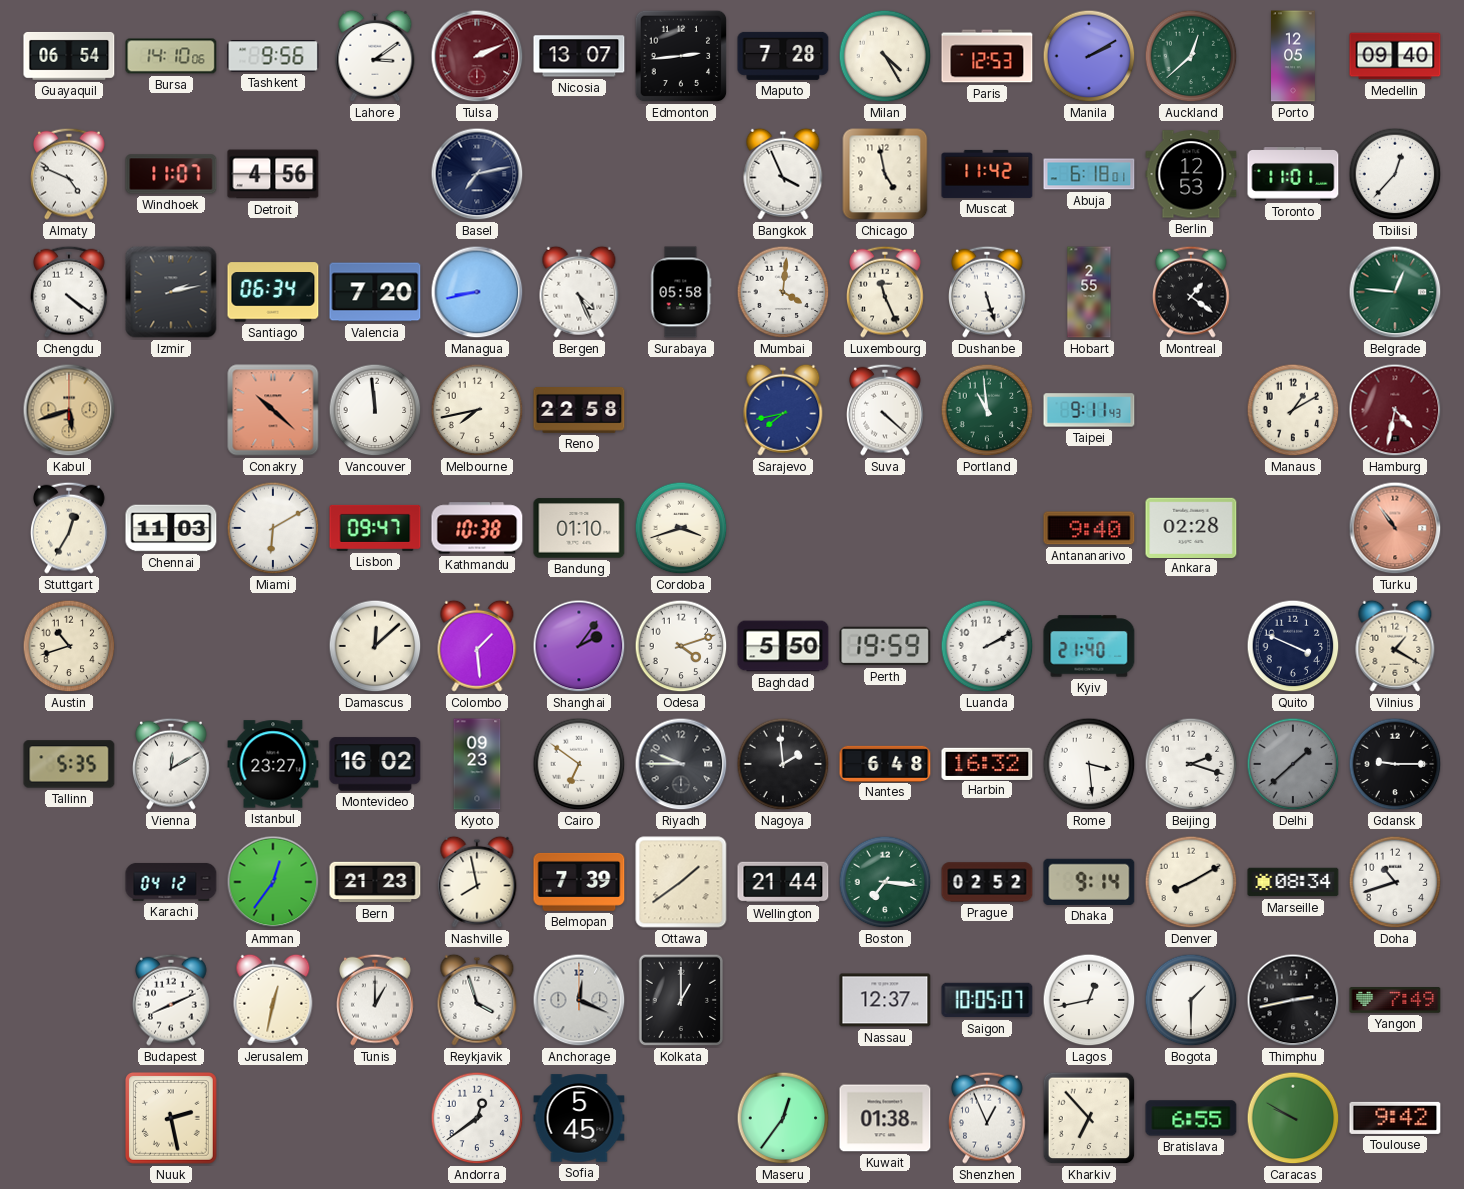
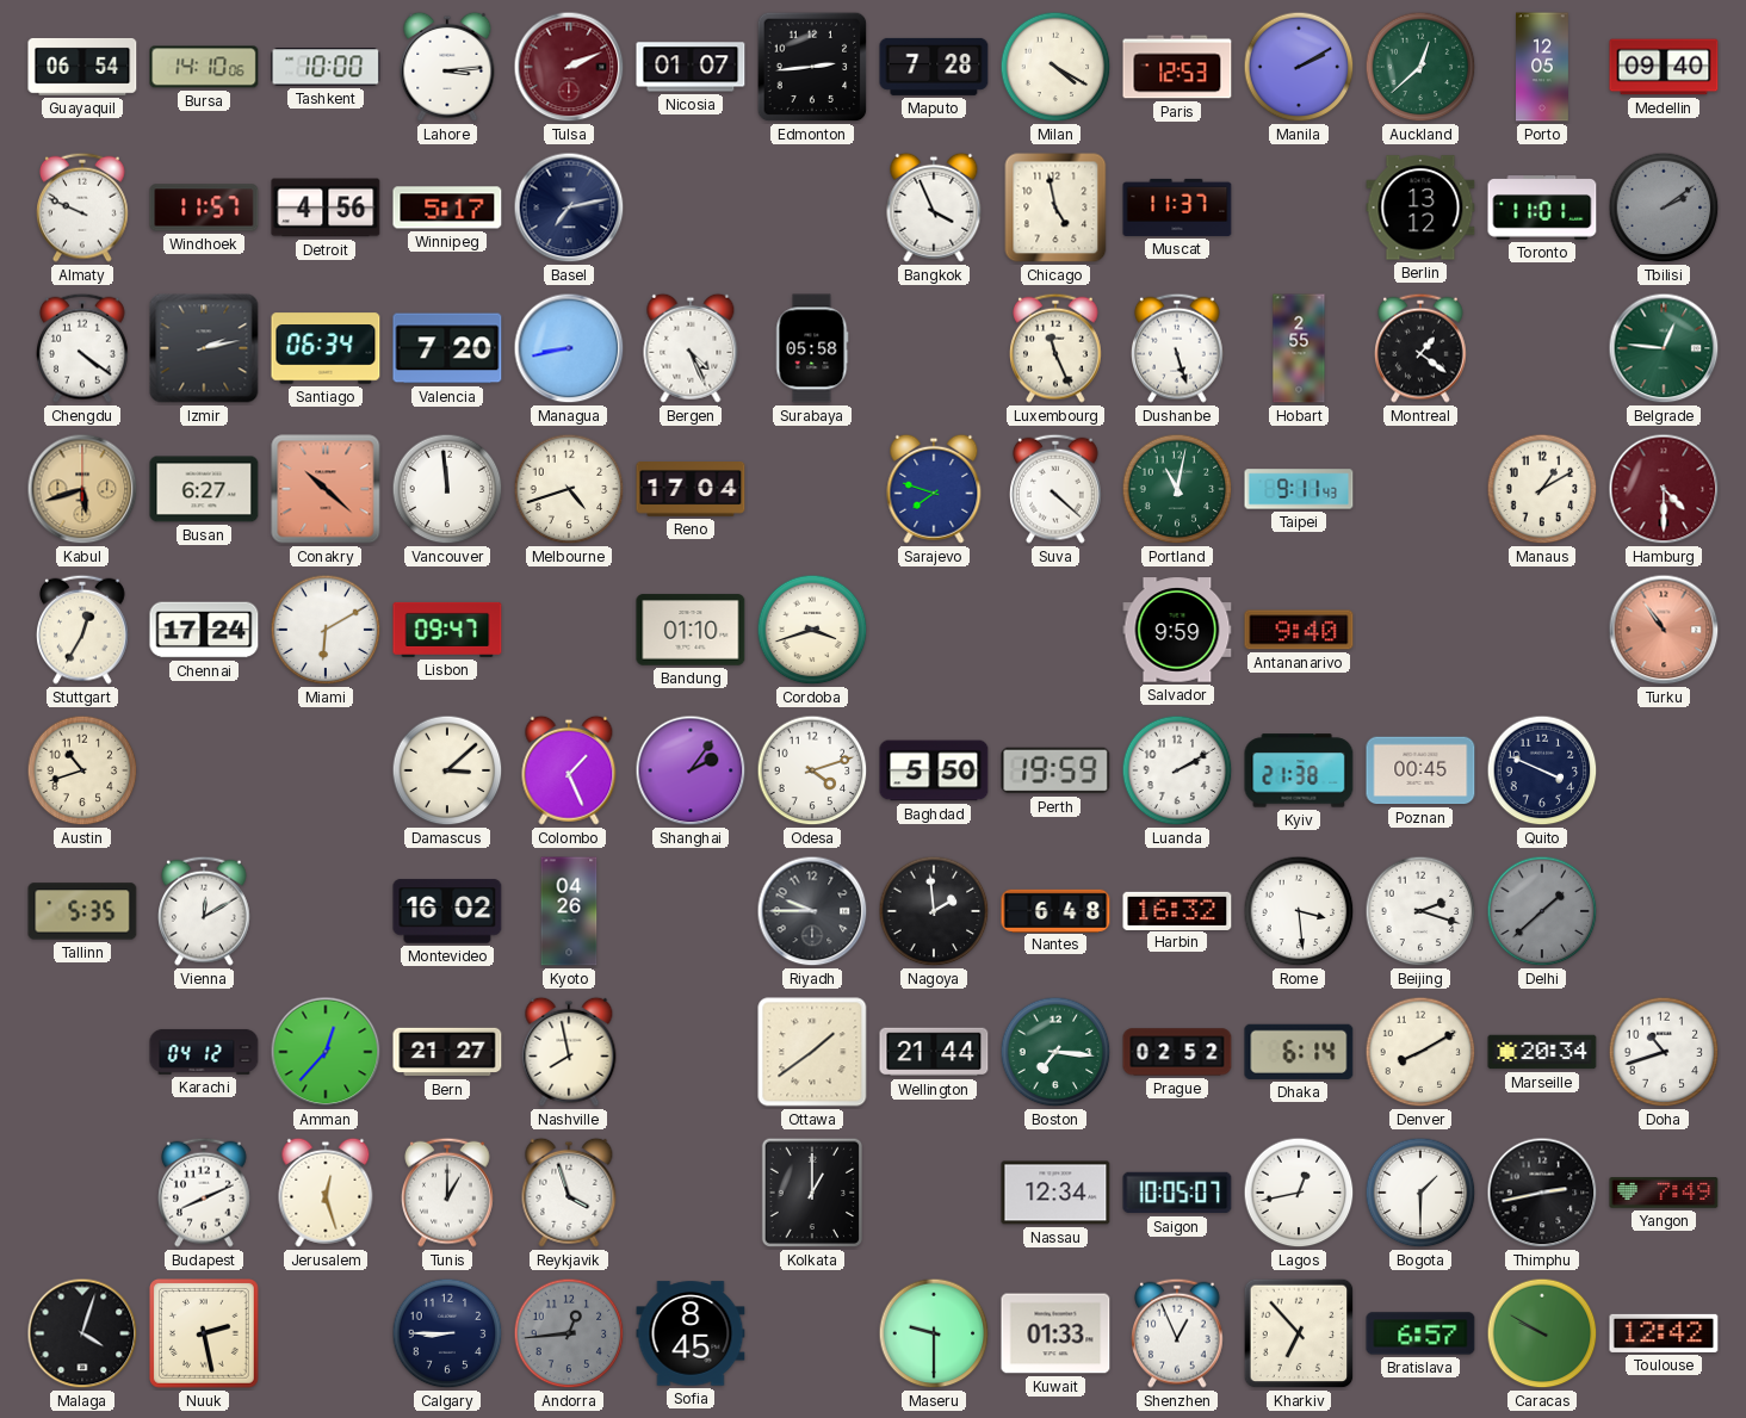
Tashkent: 9:56 -> 10:00 (326, 67)
Lahore: 3:09 -> 3:14 (447, 67)
Nicosia: 13:07 -> 01:07 (691, 67)
Milan: 4:25 -> 4:20 (1055, 67)
Almaty: 4:49 -> 9:49 (83, 208)
Windhoek: 11:07 -> 11:57 (204, 208)
Winnipeg: none -> 5:17 (447, 208)
Muscat: 11:42 -> 11:37 (1177, 208)
Abuja: 6:18 -> none (1089, 174)
Berlin: 12:53 -> 13:12 (1420, 208)
Tbilisi: 12:37 -> 2:09 (1664, 208)
Tbilisi dial: white -> grey (1664, 208)
Mumbai: 4:01 -> none (783, 292)
Busan: none -> 6:27 (204, 489)
Melbourne: 7:43 -> 4:42 (569, 489)
Reno: 22:58 -> 17:04 (691, 490)
Sarajevo: 7:43 -> 7:48 (934, 489)
Portland: 10:59 -> 11:02 (1177, 489)
Hamburg: 4:32 -> 4:30 (1664, 489)
Chennai: 11:03 -> 17:24 (204, 630)
Kathmandu: 10:38 -> none (477, 528)
Salvador: none -> 9:59 (1177, 630)
Ankara: 02:28 -> none (1191, 527)
Damascus: 12:08 -> 3:08 (447, 770)
Colombo: 1:29 -> 1:26 (569, 770)
Kyiv: 21:40 -> 21:38 (1299, 770)
Poznan: none -> 00:45 (1420, 770)
Vilnius: 1:20 -> none (1395, 646)
Istanbul: 23:27 -> none (273, 764)
Kyoto: 09:23 -> 04:26 (569, 911)
Cairo: 6:51 -> none (579, 764)
Gdansk: 9:15 -> none (1395, 764)
Amman: 12:36 -> 12:37 (326, 1052)
Bern: 21:23 -> 21:27 (447, 1052)
Belmopan: 7:39 -> none (579, 882)
Dhaka: 9:14 -> 6:14 (1299, 1052)
Marseille: 08:34 -> 20:34 (1542, 1052)
Jerusalem: 12:32 -> 12:27 (326, 1193)
Anchorage: 12:19 -> none (579, 1000)
Nassau: 12:37 -> 12:34 (1055, 1193)
Malaga: none -> 4:03 (82, 1333)
Calgary: none -> 8:45 (447, 1333)
Andorra: 12:39 -> 12:44 (569, 1333)
Andorra dial: white -> grey (569, 1333)
Sofia: 5:45 -> 8:45 (691, 1333)
Maseru: 12:36 -> 9:30 (934, 1333)
Kuwait: 01:38 -> 01:33 (1055, 1333)
Bratislava: 6:55 -> 6:57 (1420, 1333)
Toulouse: 9:42 -> 12:42 (1664, 1333)
